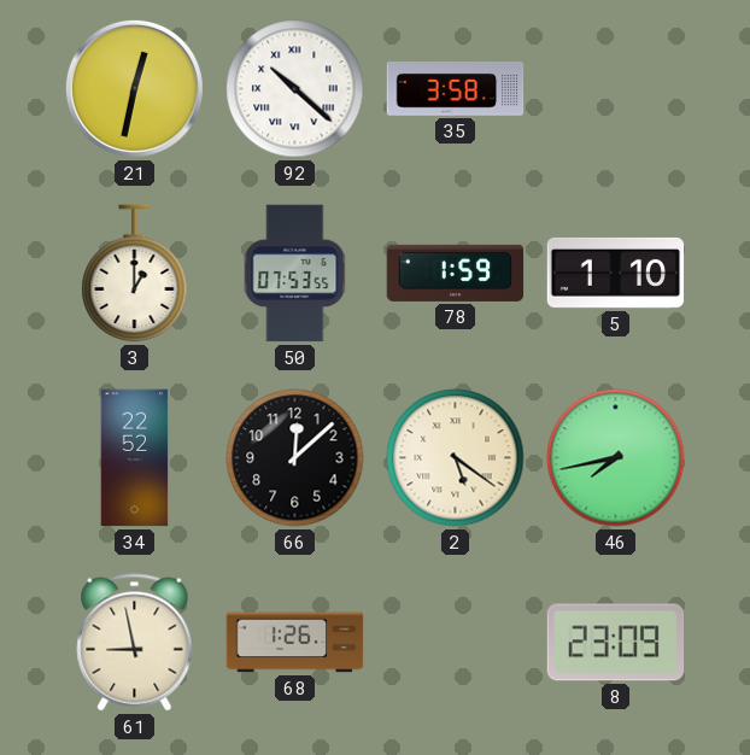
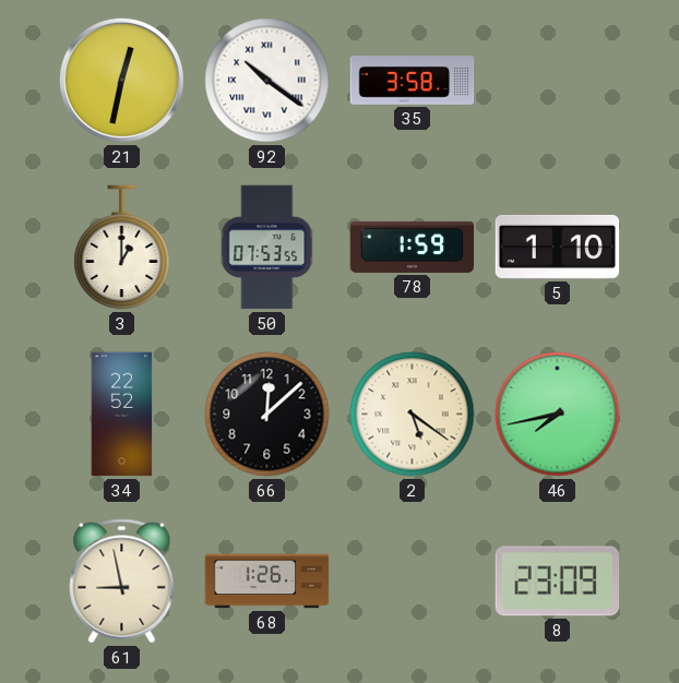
92: 10:22 -> 10:21 (267, 81)
